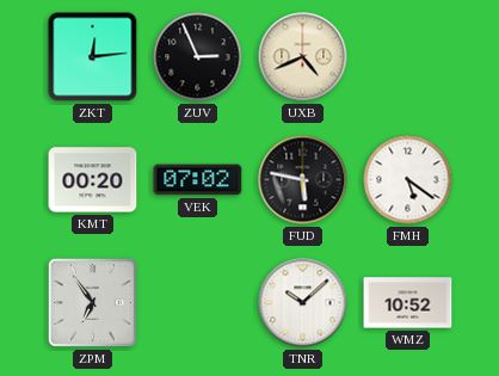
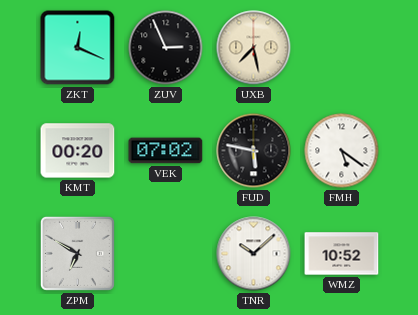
ZKT: 12:14 -> 12:19 (78, 48)
UXB: 4:41 -> 7:28 (254, 48)
ZPM: 6:54 -> 6:50 (77, 253)
